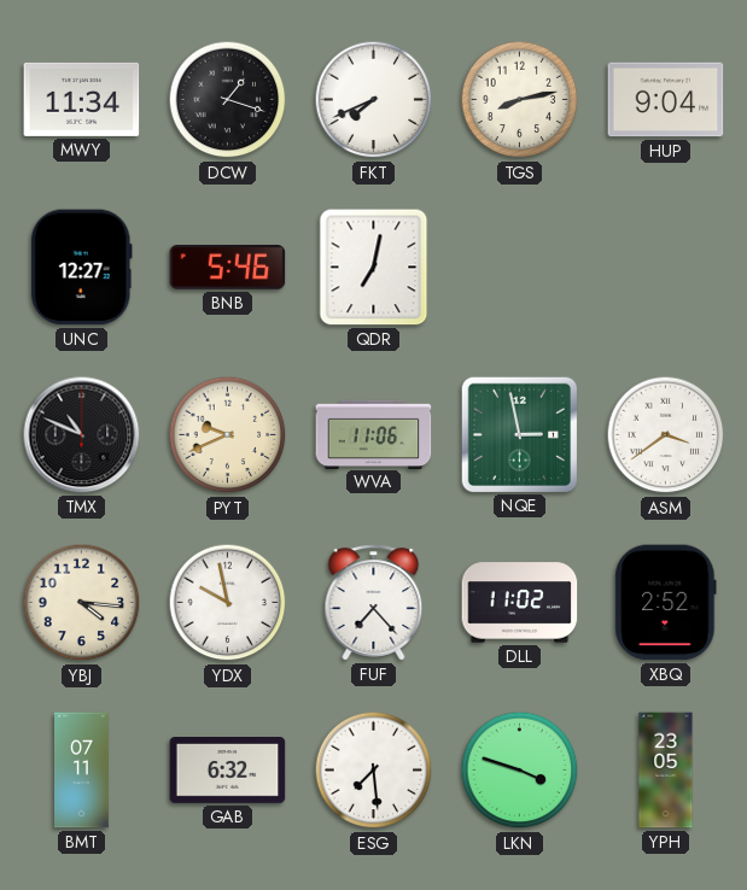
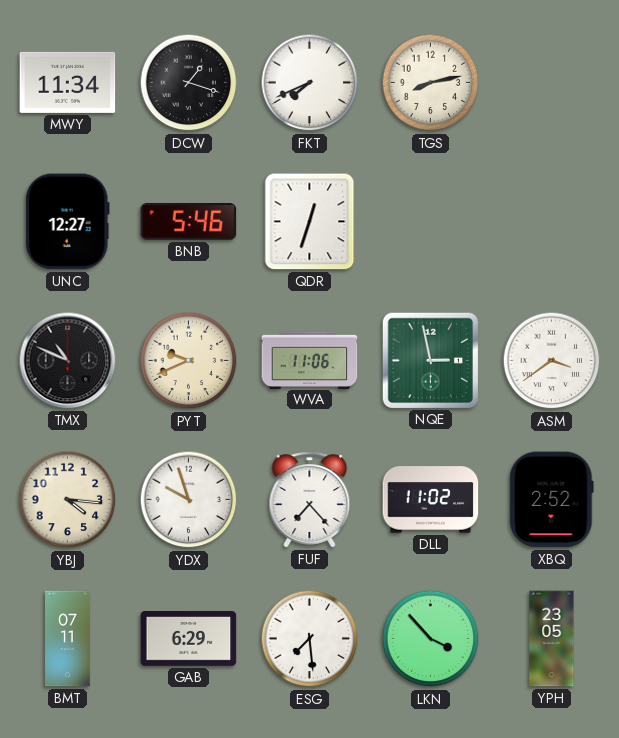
HUP: 9:04 -> none (666, 100)
QDR: 7:02 -> 12:33 (310, 222)
YDX: 9:58 -> 9:57 (189, 500)
GAB: 6:32 -> 6:29 (189, 639)
LKN: 3:48 -> 3:53 (431, 639)
